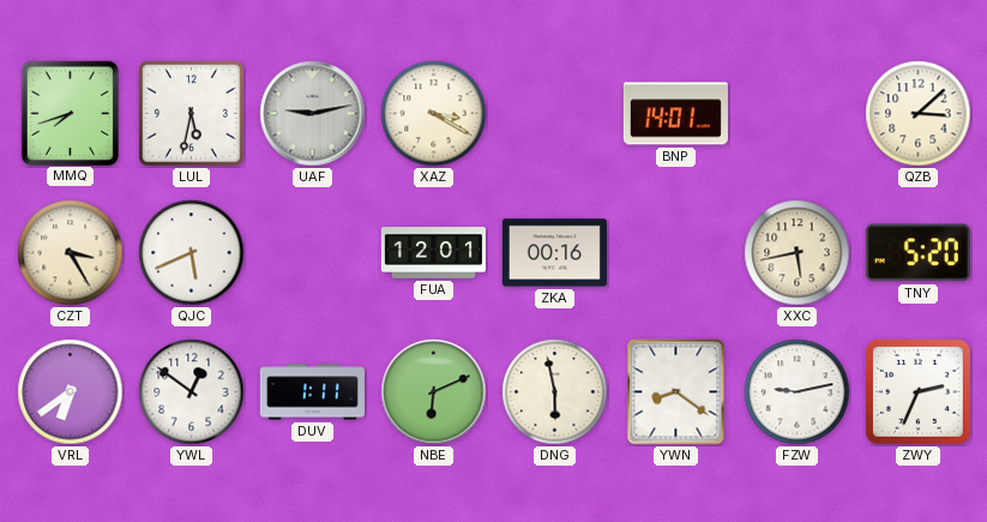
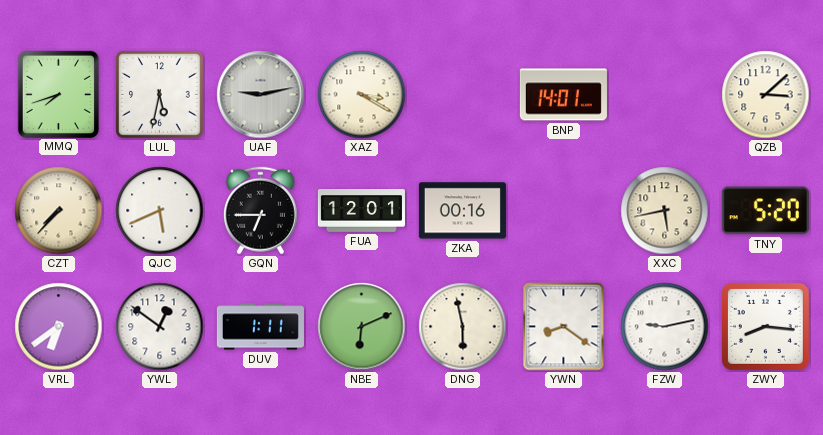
CZT: 3:25 -> 7:37 (59, 211)
GQN: none -> 6:45 (260, 211)
ZWY: 2:34 -> 8:16 (765, 326)
